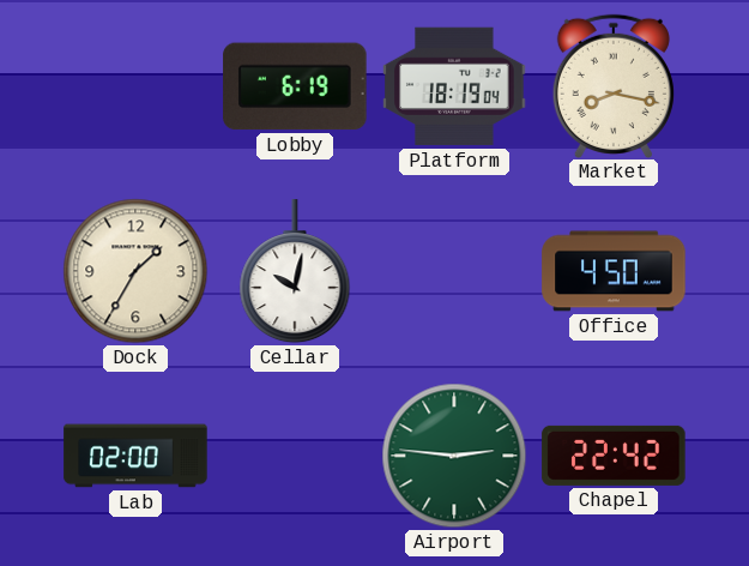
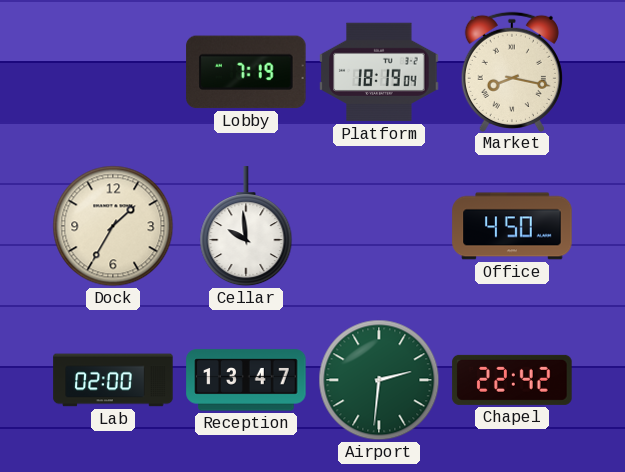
Lobby: 6:19 -> 7:19 (246, 72)
Cellar: 10:02 -> 9:59 (246, 227)
Reception: none -> 13:47 (246, 380)
Airport: 2:46 -> 2:31 (379, 380)
